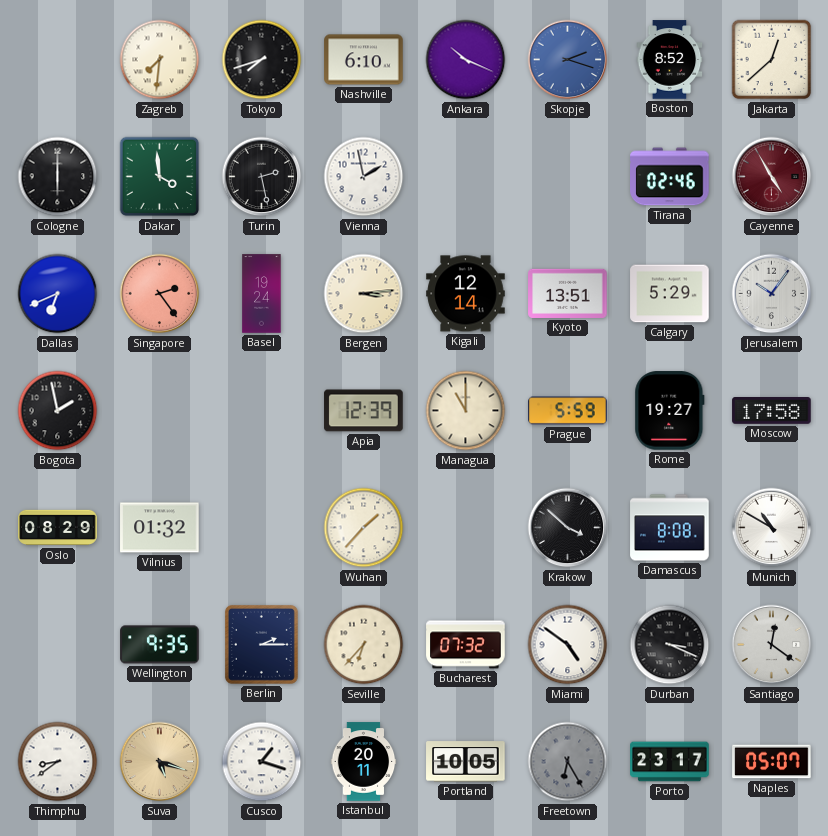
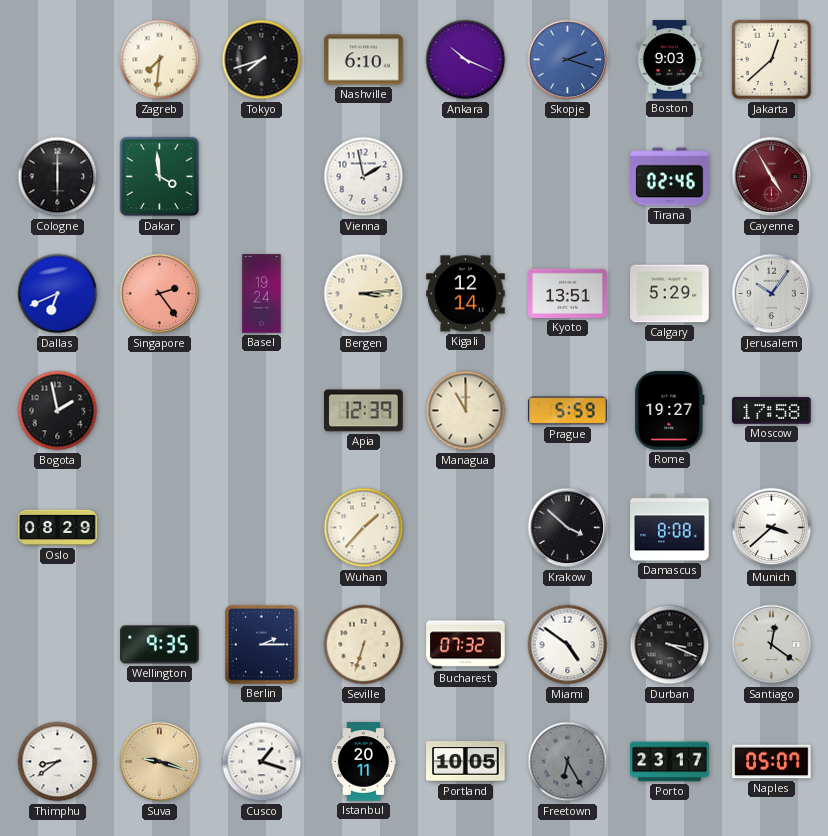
Boston: 8:52 -> 9:03 (670, 60)
Turin: 2:28 -> none (262, 177)
Vilnius: 01:32 -> none (160, 528)
Munich: 10:50 -> 3:38 (772, 528)
Seville: 6:37 -> 6:33 (364, 645)
Suva: 5:18 -> 9:18 (160, 762)
